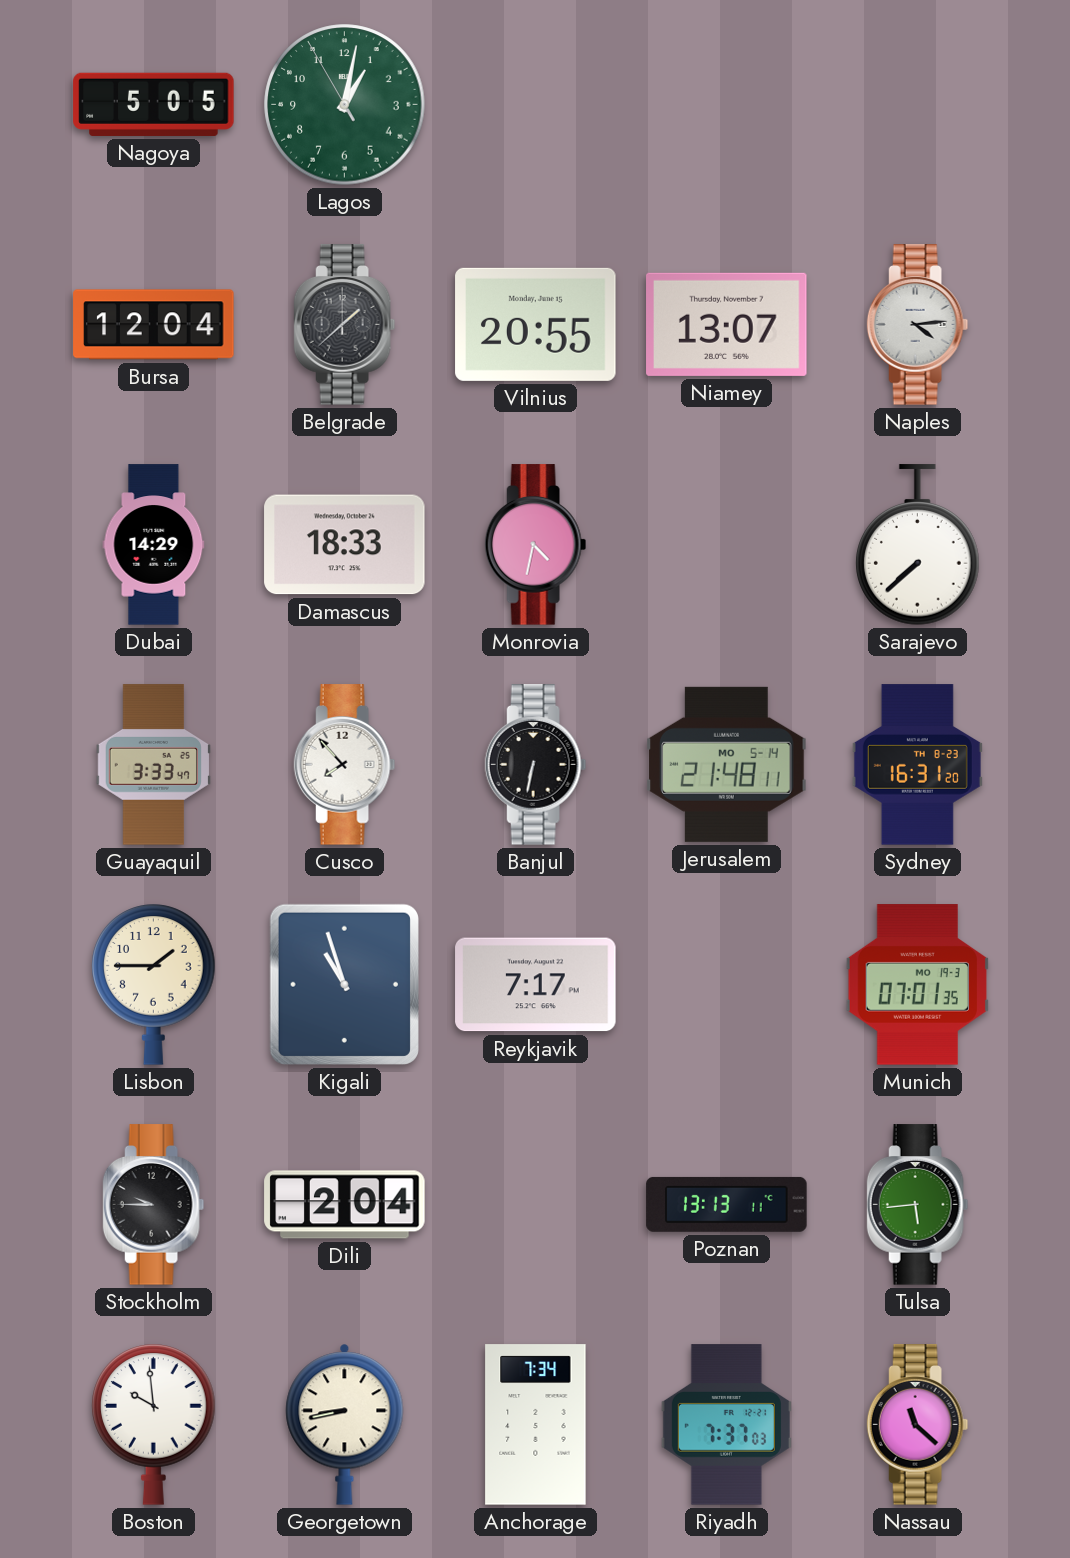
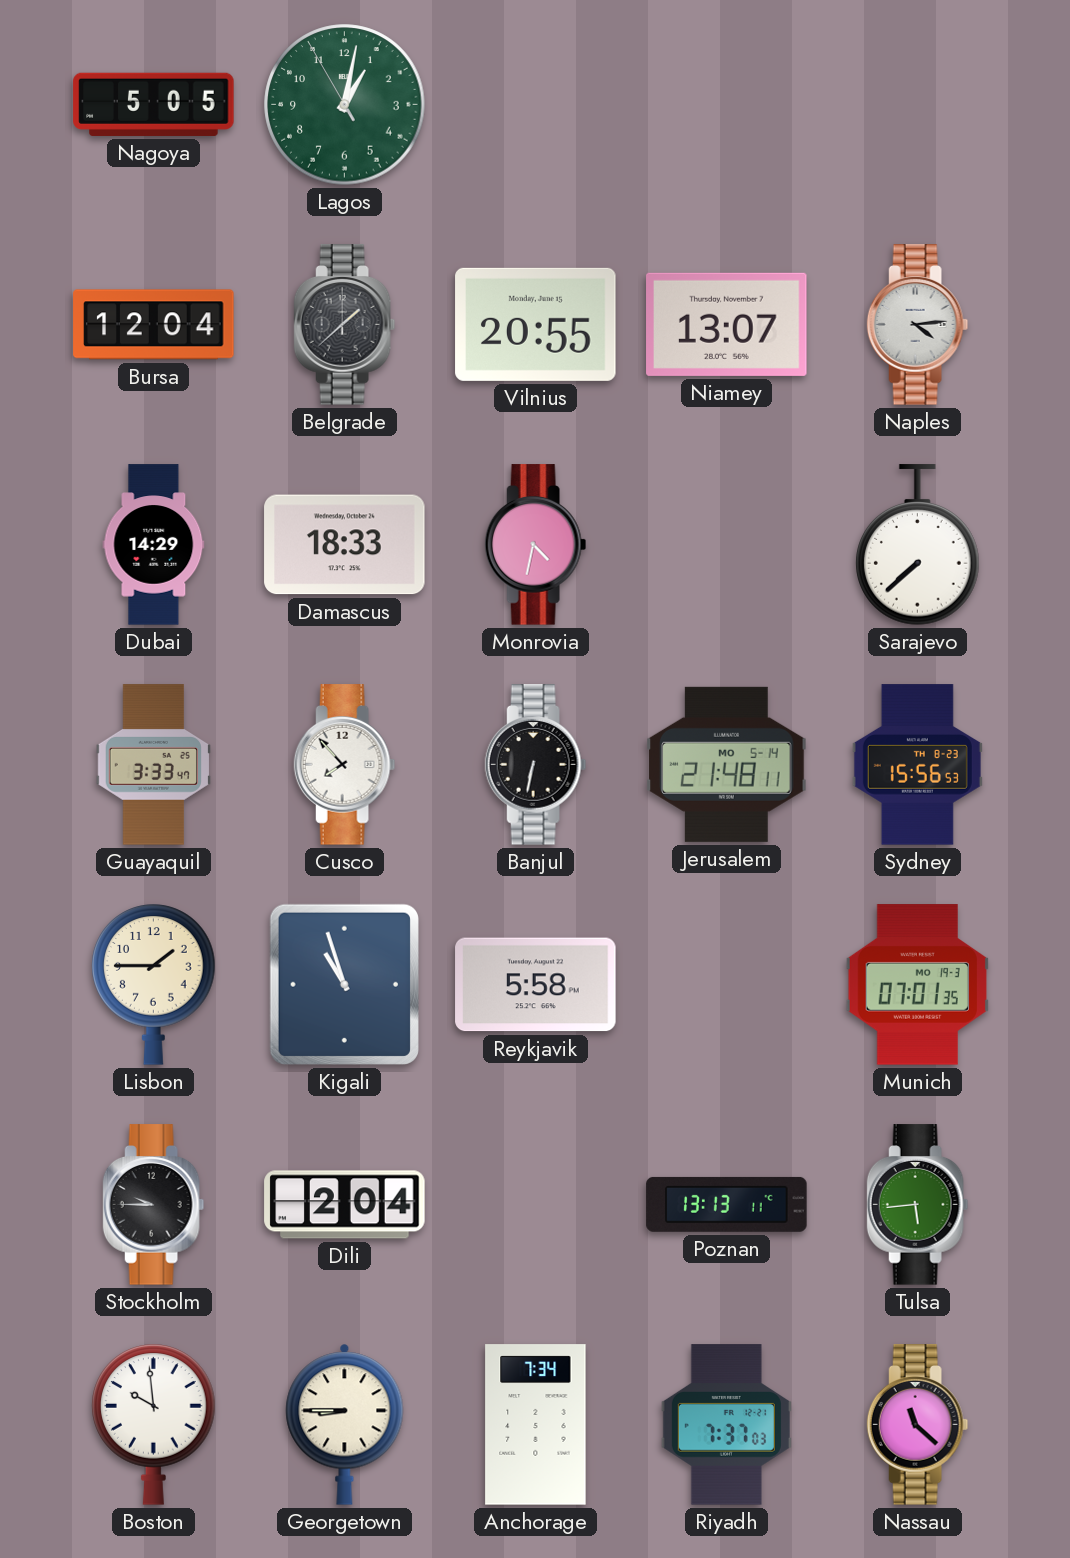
Sydney: 16:31 -> 15:56 (917, 765)
Reykjavik: 7:17 -> 5:58 (536, 985)
Georgetown: 8:43 -> 8:45 (345, 1424)
